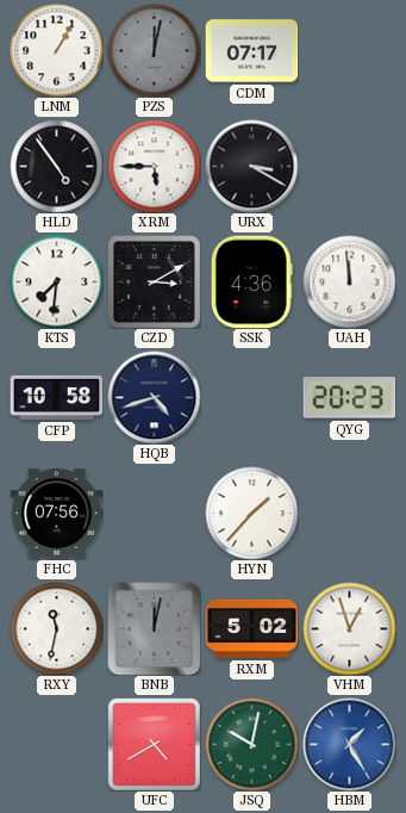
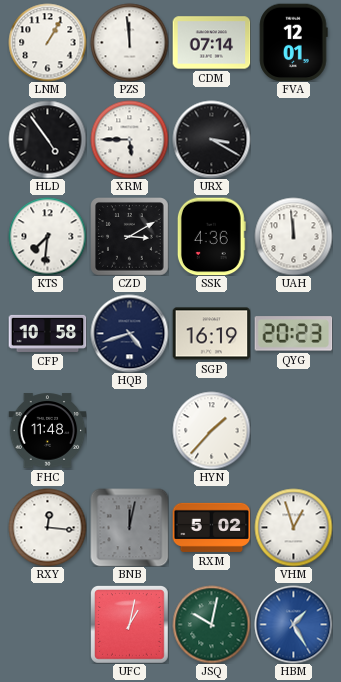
PZS: 12:02 -> 11:59 (129, 42)
PZS dial: grey -> white (129, 42)
CDM: 07:17 -> 07:14 (211, 43)
FVA: none -> 12:01 (294, 42)
SGP: none -> 16:19 (211, 334)
FHC: 07:56 -> 11:48 (47, 431)
RXY: 11:32 -> 12:16 (47, 527)
UFC: 4:40 -> 1:02 (130, 625)
